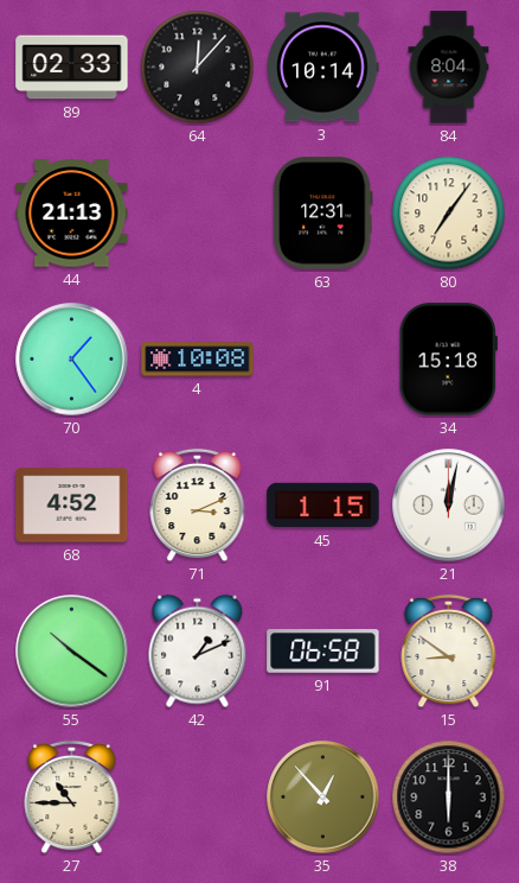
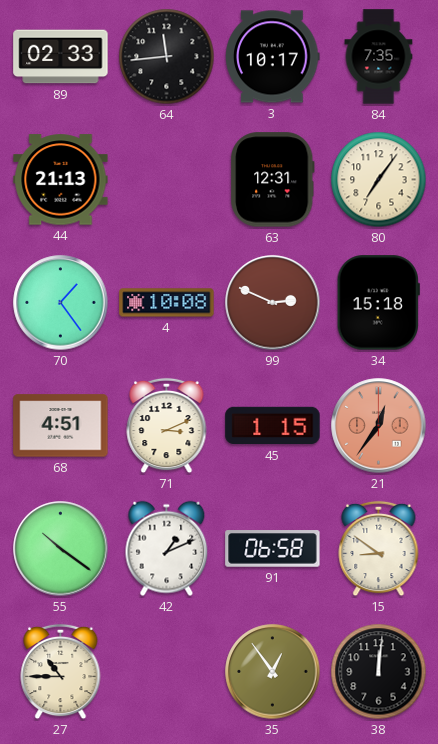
64: 12:07 -> 11:44 (167, 57)
3: 10:14 -> 10:17 (273, 57)
84: 8:04 -> 7:35 (379, 57)
99: none -> 2:49 (273, 303)
68: 4:52 -> 4:51 (61, 426)
21: 12:02 -> 12:36 (379, 426)
21 dial: white -> salmon (379, 426)
35: 12:53 -> 12:54 (273, 672)
38: 6:00 -> 12:01 (379, 672)
